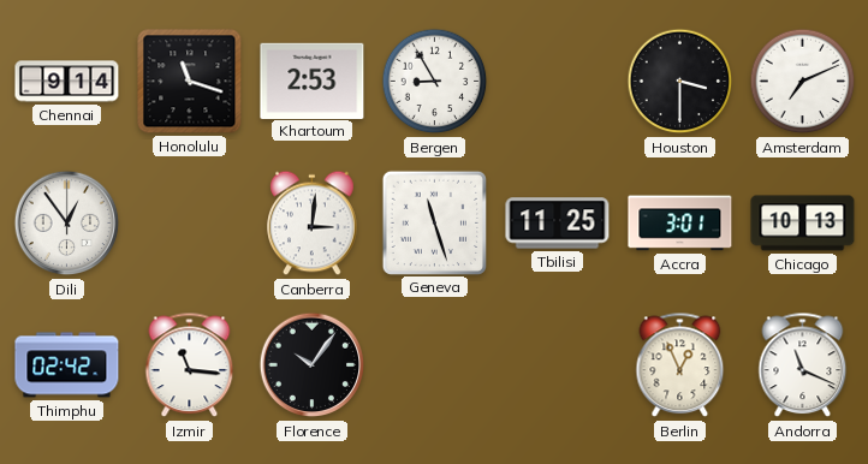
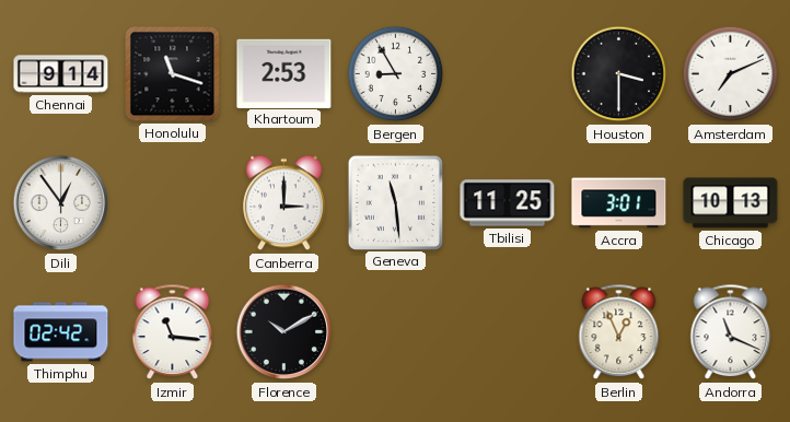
Canberra: 3:01 -> 3:00 (284, 203)
Geneva: 11:27 -> 11:29 (395, 202)
Florence: 10:06 -> 10:10 (284, 332)
